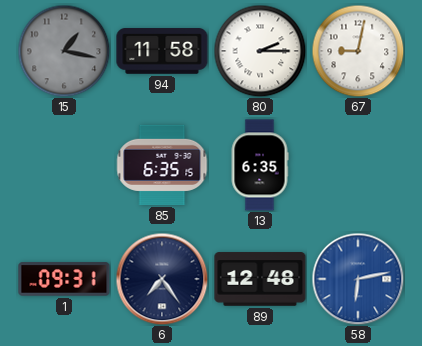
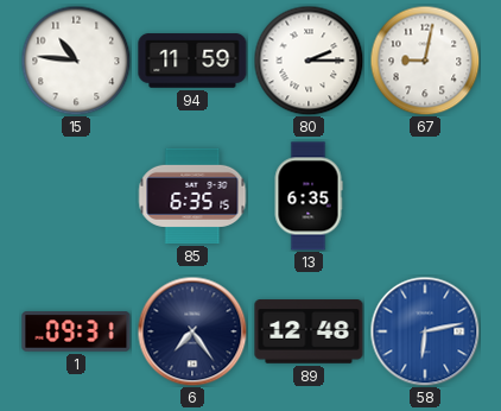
15: 1:17 -> 10:46 (76, 61)
15 dial: grey -> white (76, 61)
94: 11:58 -> 11:59 (192, 61)
